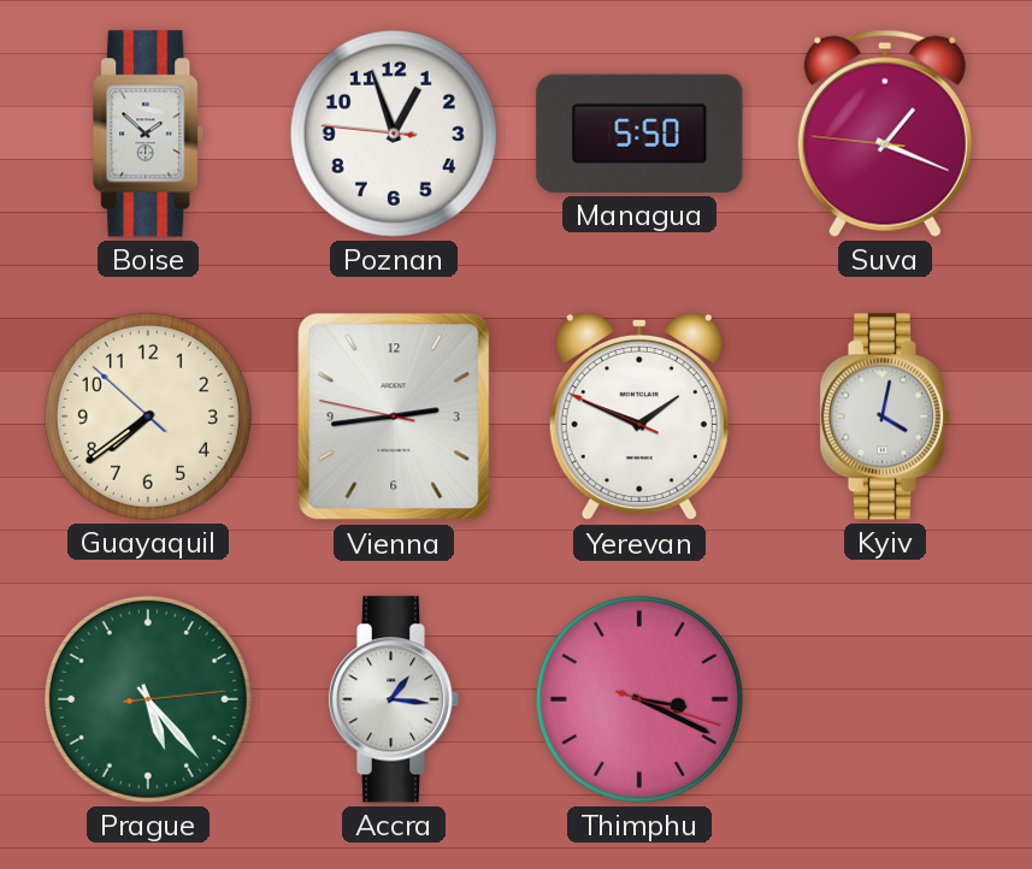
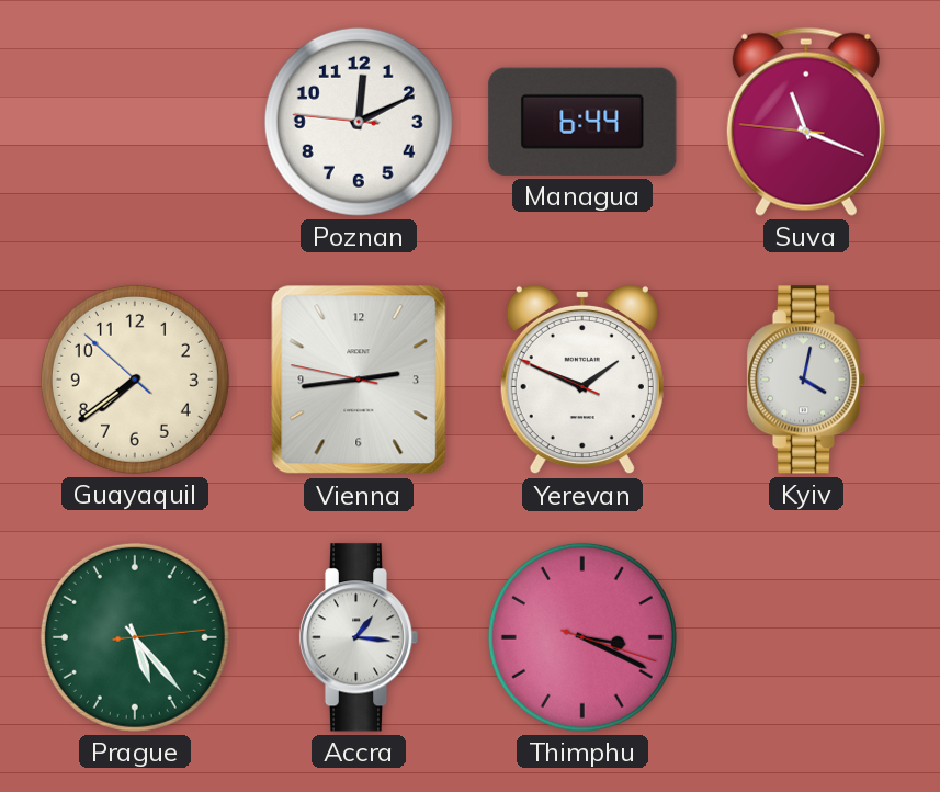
Boise: 1:52 -> none (149, 134)
Poznan: 12:56 -> 12:10 (359, 122)
Managua: 5:50 -> 6:44 (582, 122)
Suva: 1:18 -> 11:18 (806, 122)
